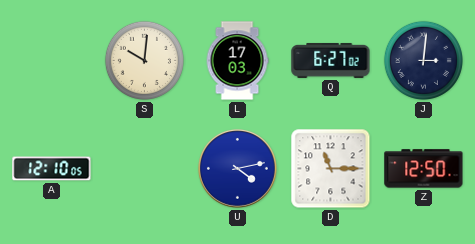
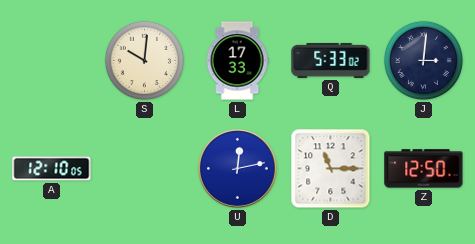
L: 17:03 -> 17:33 (237, 61)
Q: 6:27 -> 5:33 (331, 60)
U: 4:13 -> 12:13 (237, 168)
